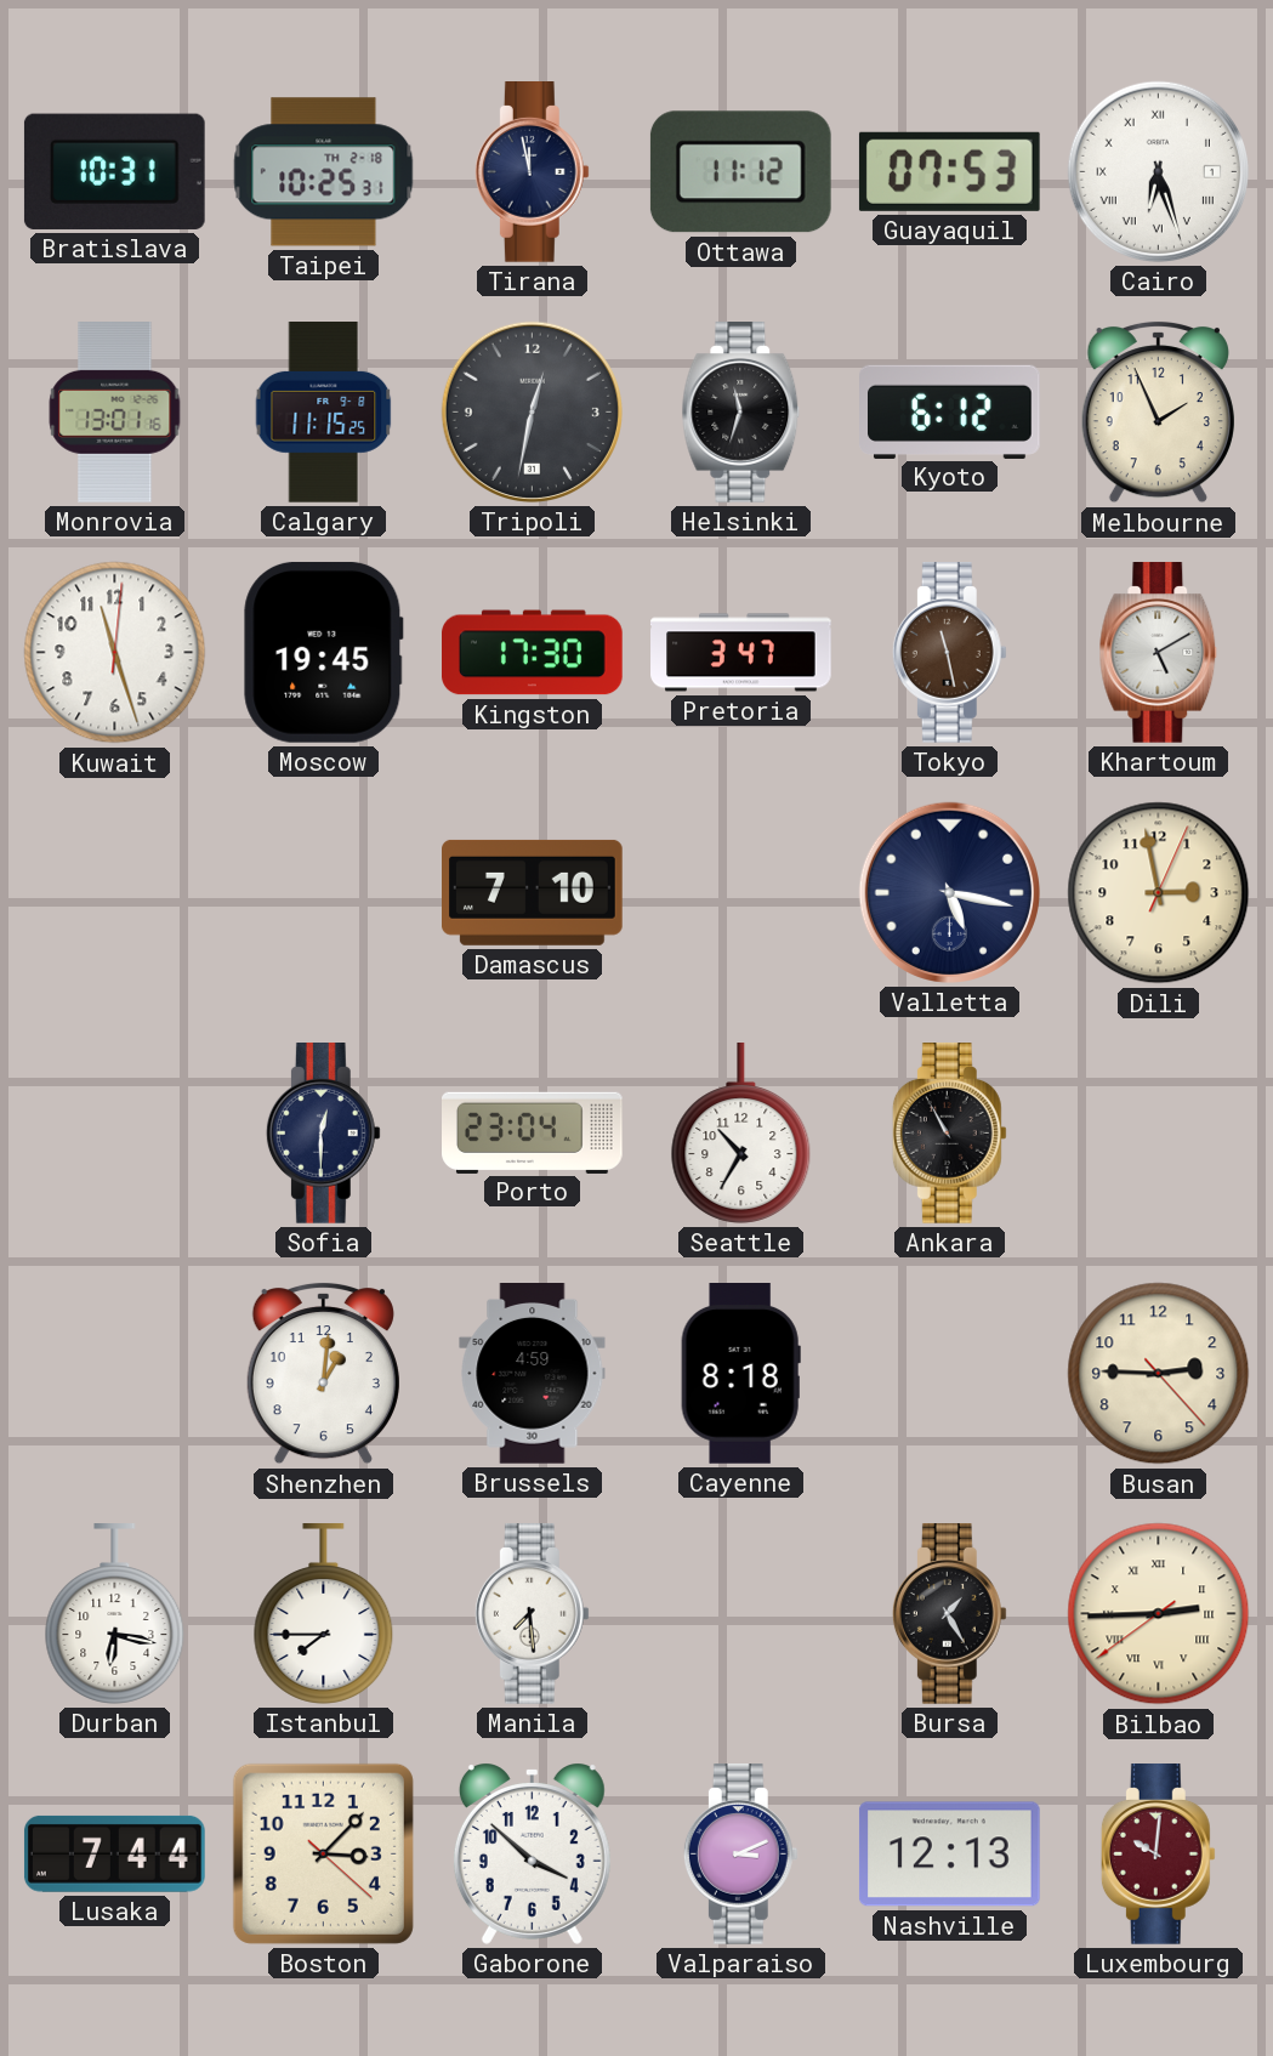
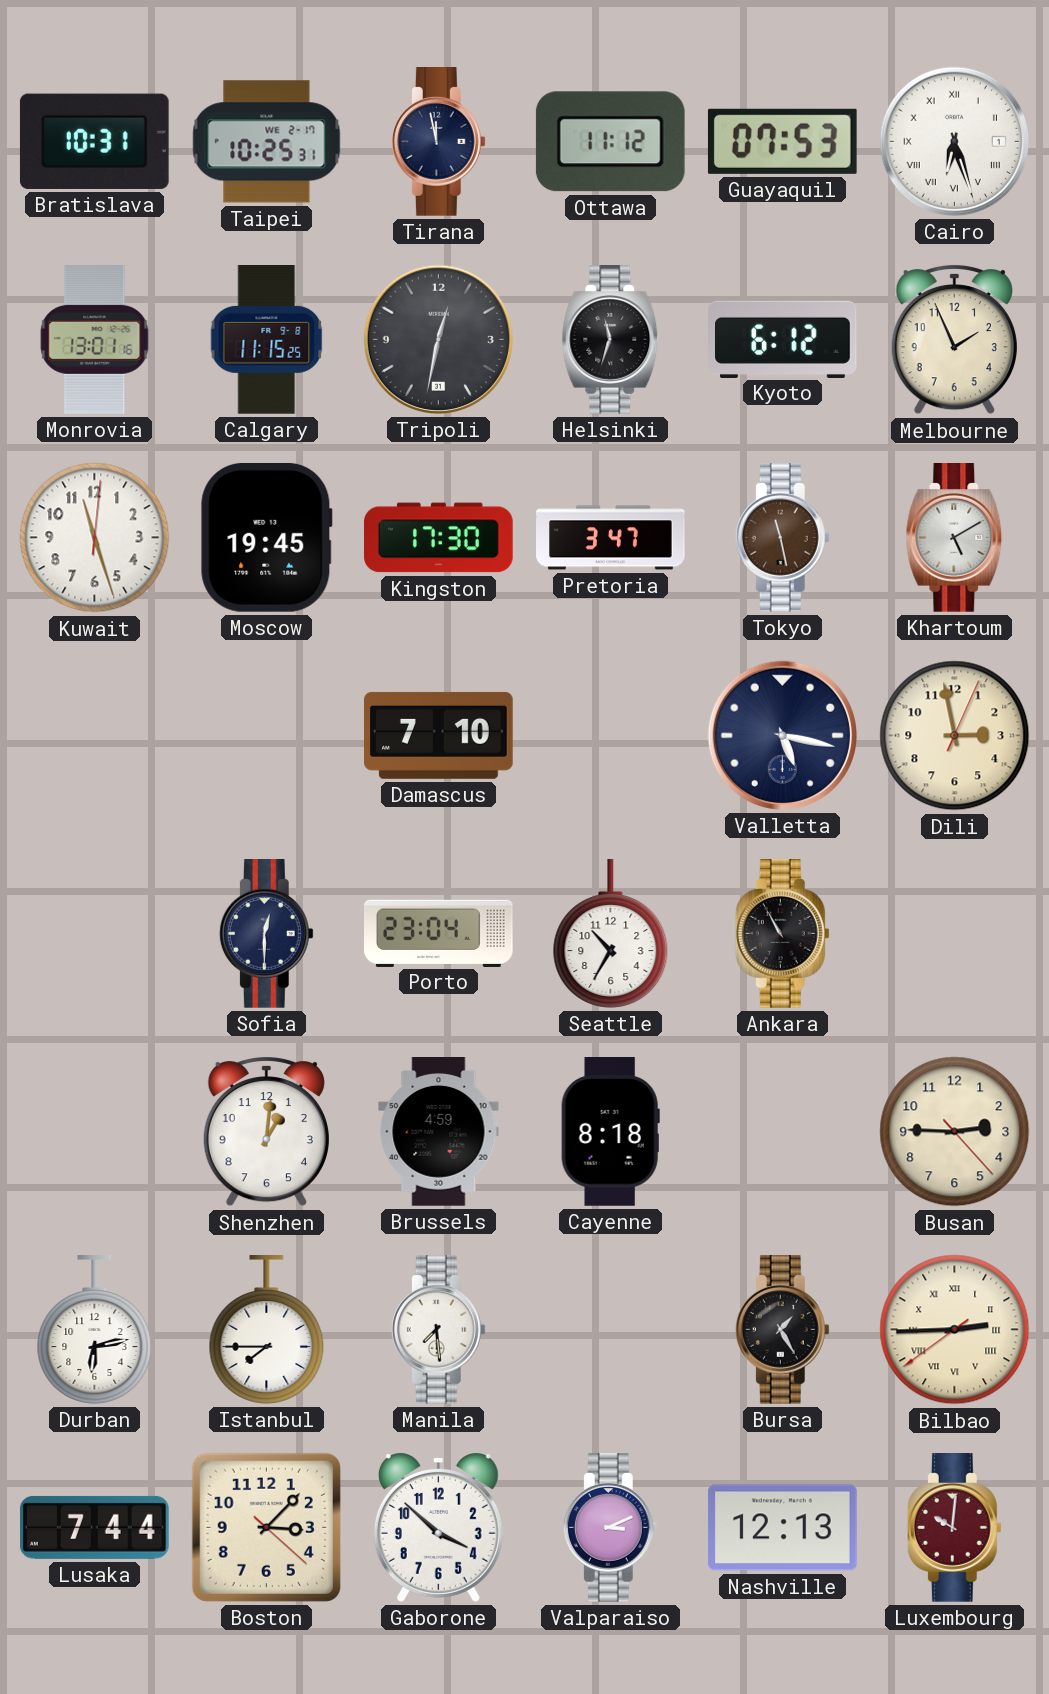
Taipei date: TH 2-18 -> WE 2-17 (267, 142)
Durban: 6:17 -> 6:13 (95, 1330)
